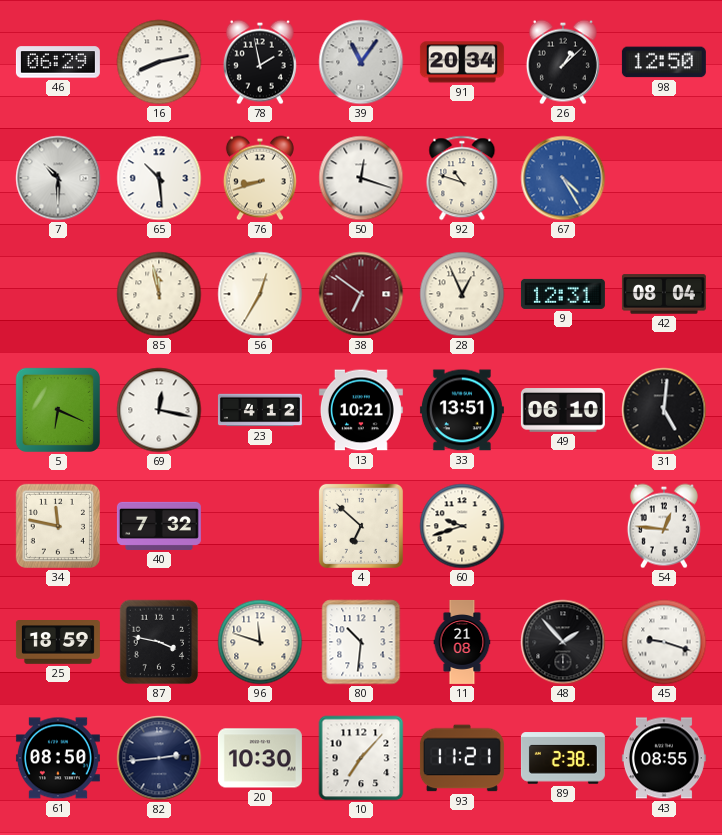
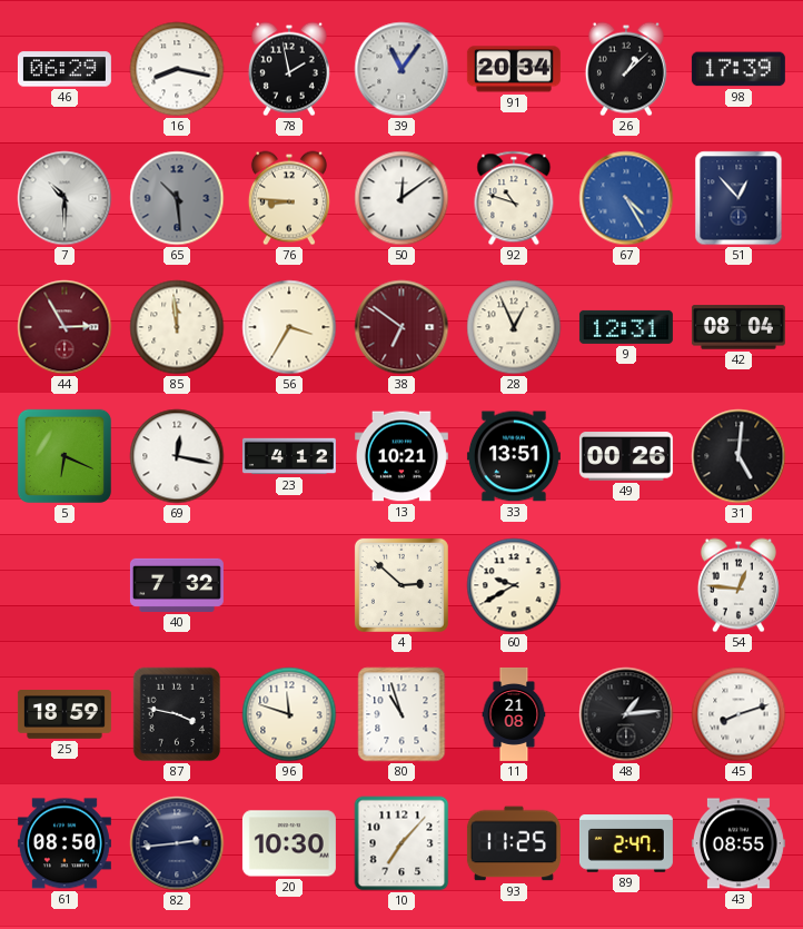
16: 8:13 -> 8:17 (177, 69)
98: 12:50 -> 17:39 (738, 69)
65 dial: white -> grey (177, 198)
76: 8:42 -> 8:46 (289, 198)
50: 12:18 -> 12:09 (401, 198)
51: none -> 12:53 (738, 198)
44: none -> 2:55 (65, 327)
85: 11:58 -> 11:59 (177, 327)
56: 12:35 -> 3:35 (289, 327)
49: 06:10 -> 00:26 (626, 456)
34: 11:47 -> none (58, 526)
4: 6:52 -> 2:52 (401, 585)
60: 9:42 -> 9:40 (514, 585)
80: 10:31 -> 10:57 (401, 714)
48: 1:53 -> 1:14 (626, 714)
45: 9:18 -> 8:12 (738, 714)
93: 11:21 -> 11:25 (514, 843)
89: 2:38 -> 2:47 (626, 843)
